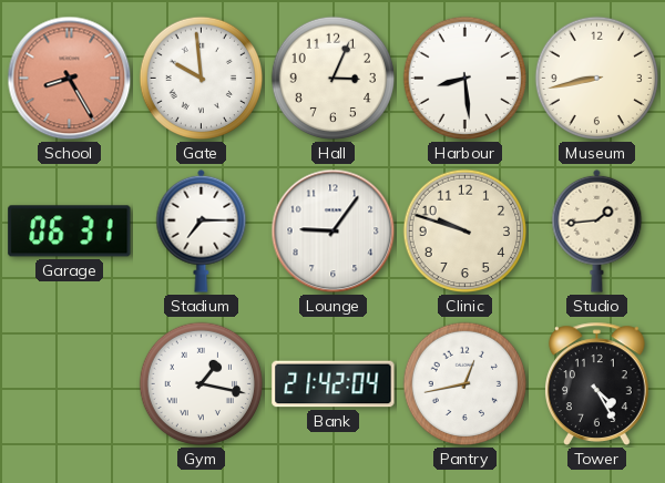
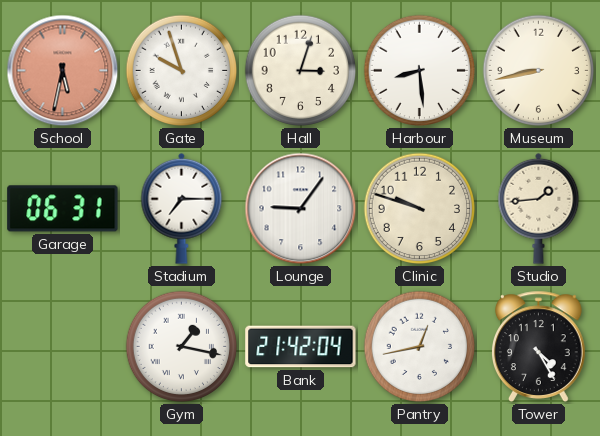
School: 8:25 -> 5:32 (63, 71)
Gate: 9:59 -> 9:57 (182, 71)
Hall: 3:04 -> 3:03 (301, 71)
